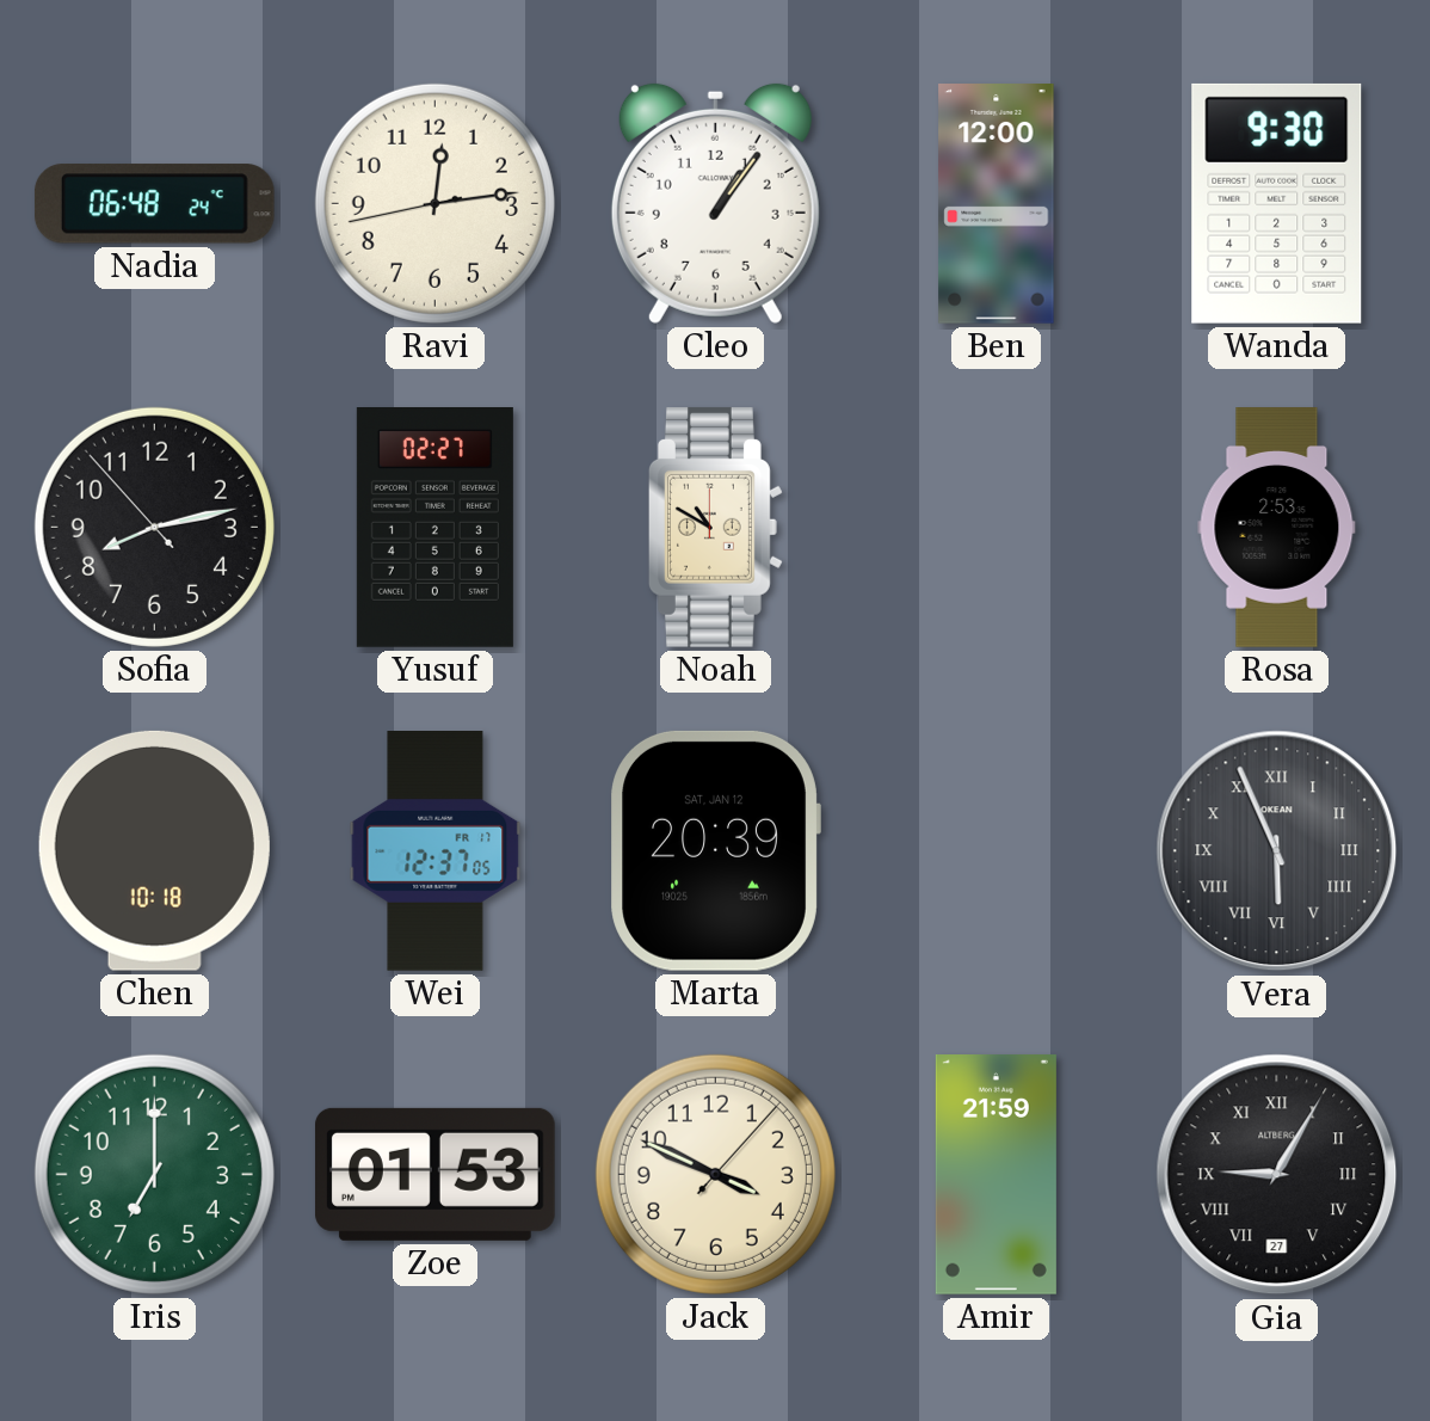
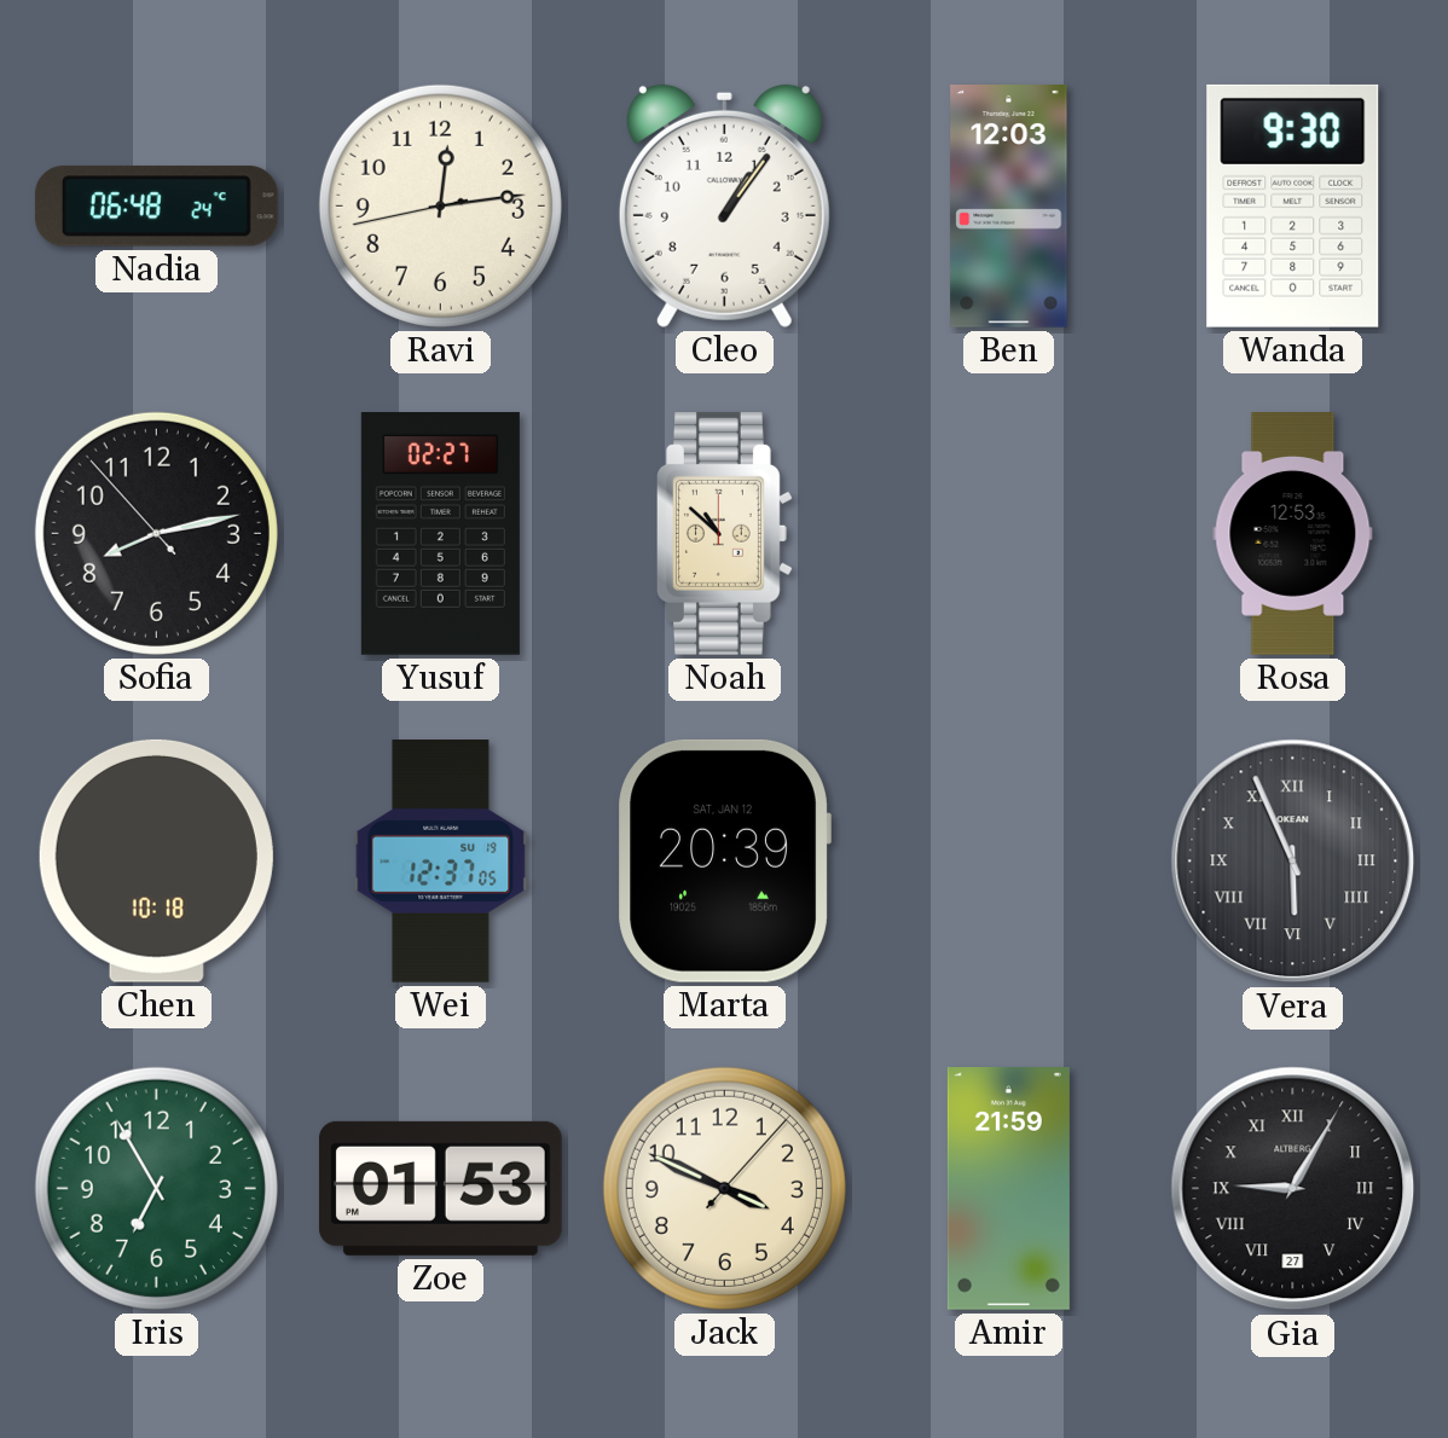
Ben: 12:00 -> 12:03 (1009, 207)
Noah: 10:50 -> 10:52 (725, 533)
Rosa: 2:53 -> 12:53 (1293, 534)
Wei date: FR 17 -> SU 19 (441, 862)
Iris: 7:00 -> 6:55 (156, 1188)
